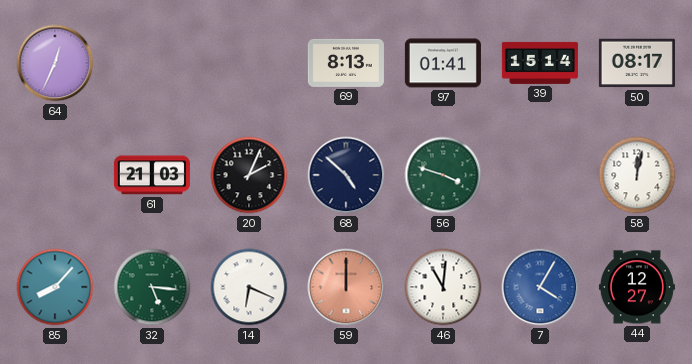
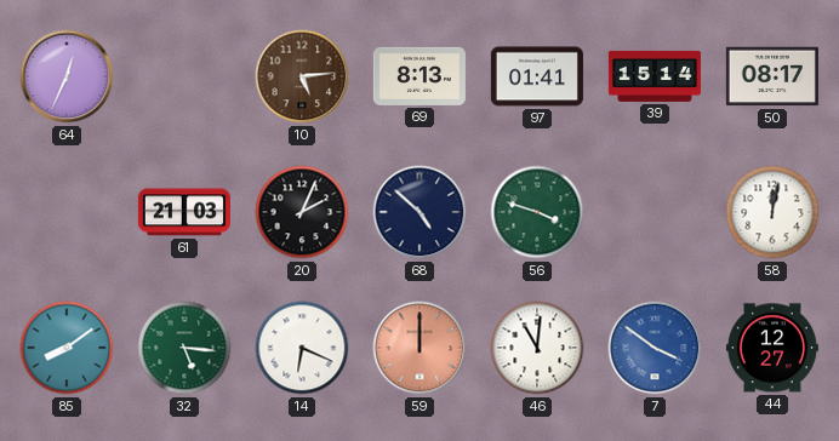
10: none -> 5:14 (302, 76)
85: 8:07 -> 8:09 (67, 348)
7: 4:05 -> 3:51 (655, 348)
